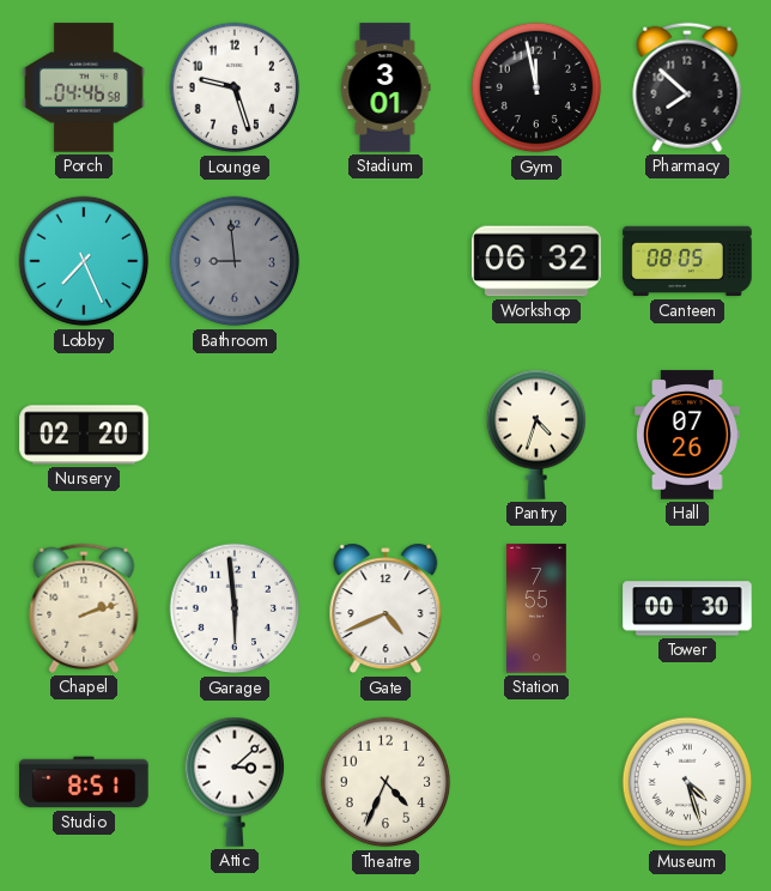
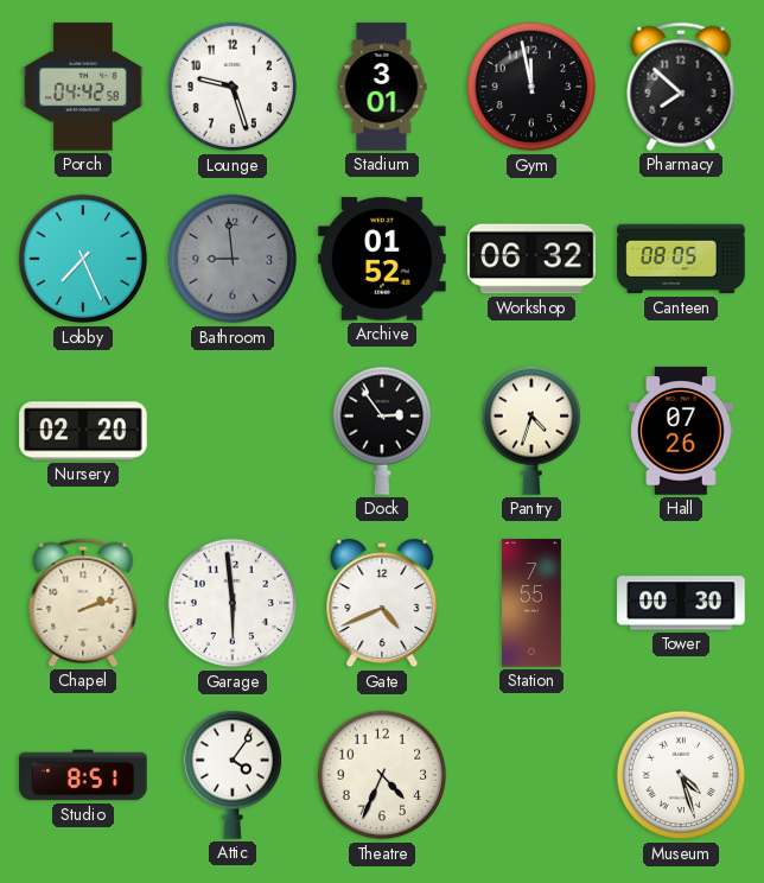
Porch: 04:46 -> 04:42 (83, 87)
Archive: none -> 01:52 (382, 259)
Dock: none -> 2:54 (382, 431)
Attic: 3:08 -> 4:06 (233, 775)
